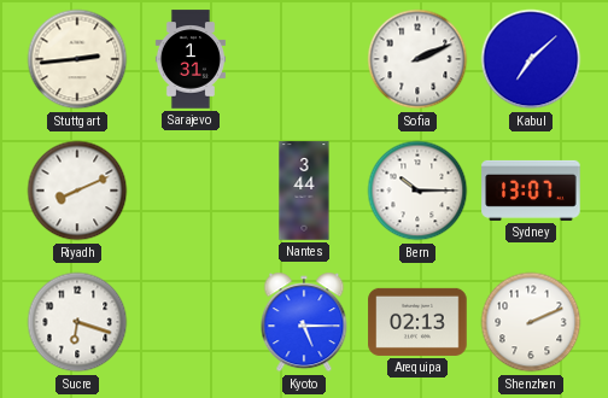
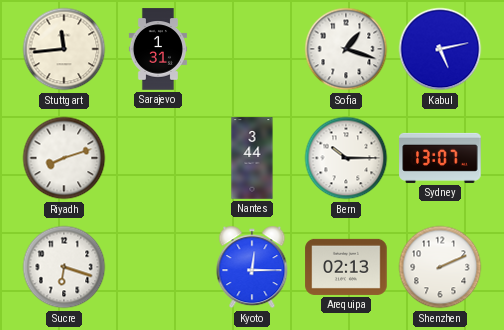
Stuttgart: 2:44 -> 11:44 (64, 49)
Sofia: 2:11 -> 1:18 (346, 49)
Kabul: 7:08 -> 5:13 (440, 49)
Riyadh: 8:11 -> 8:12 (64, 158)
Kyoto: 5:15 -> 12:15 (252, 267)
